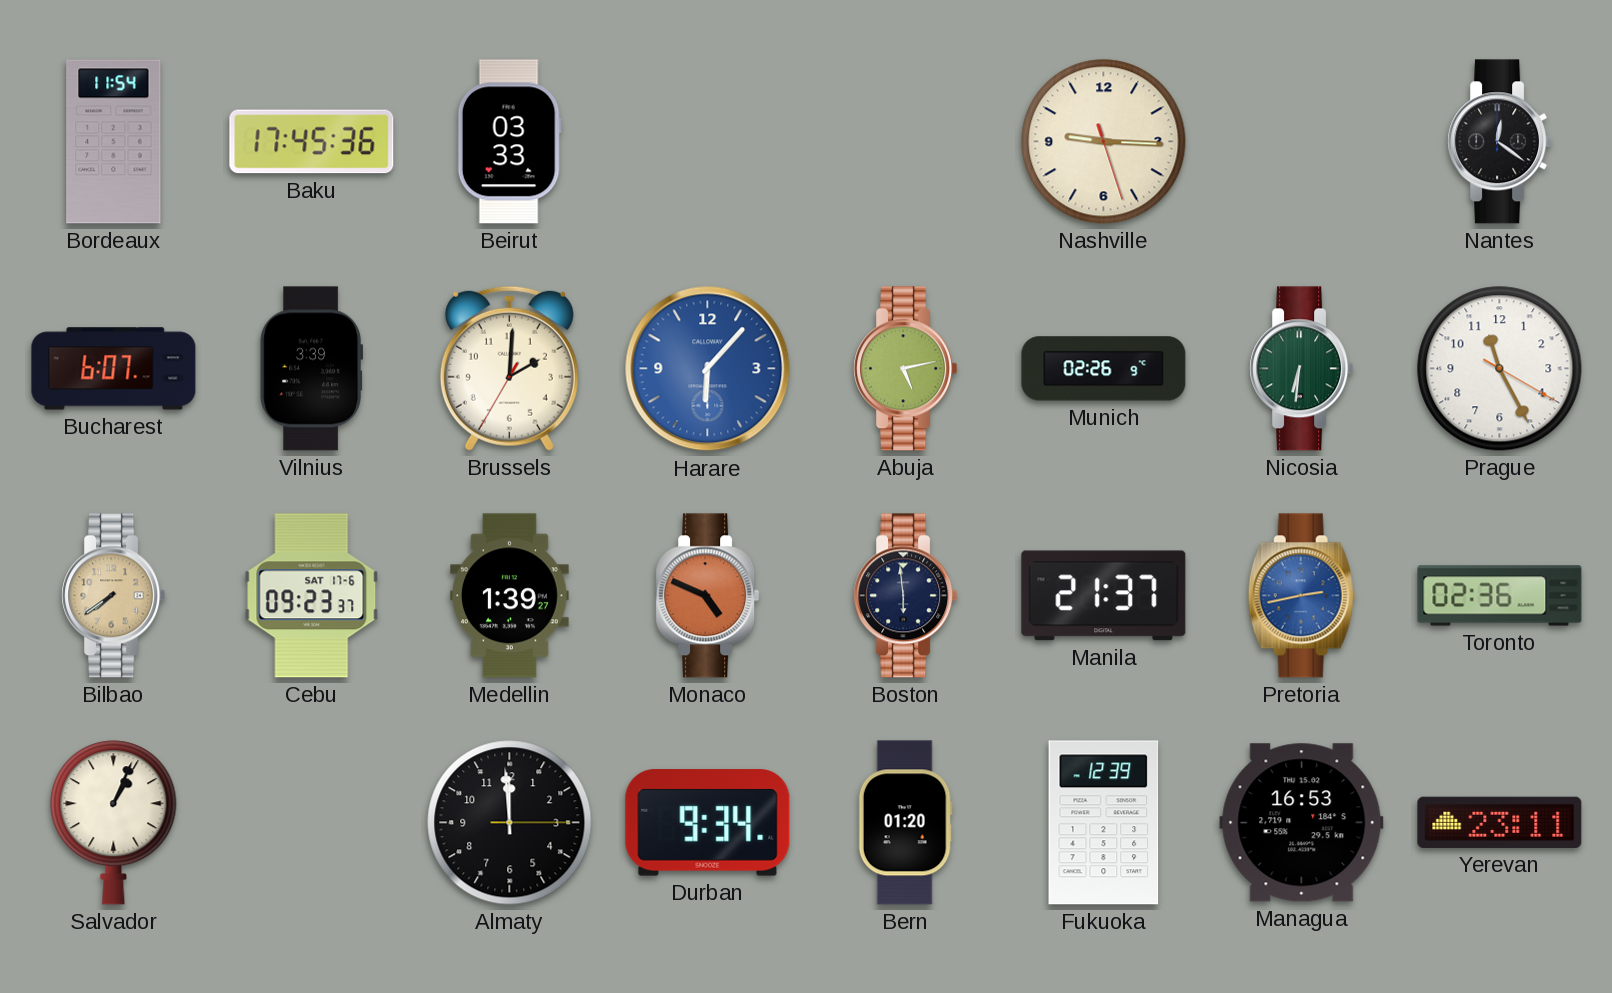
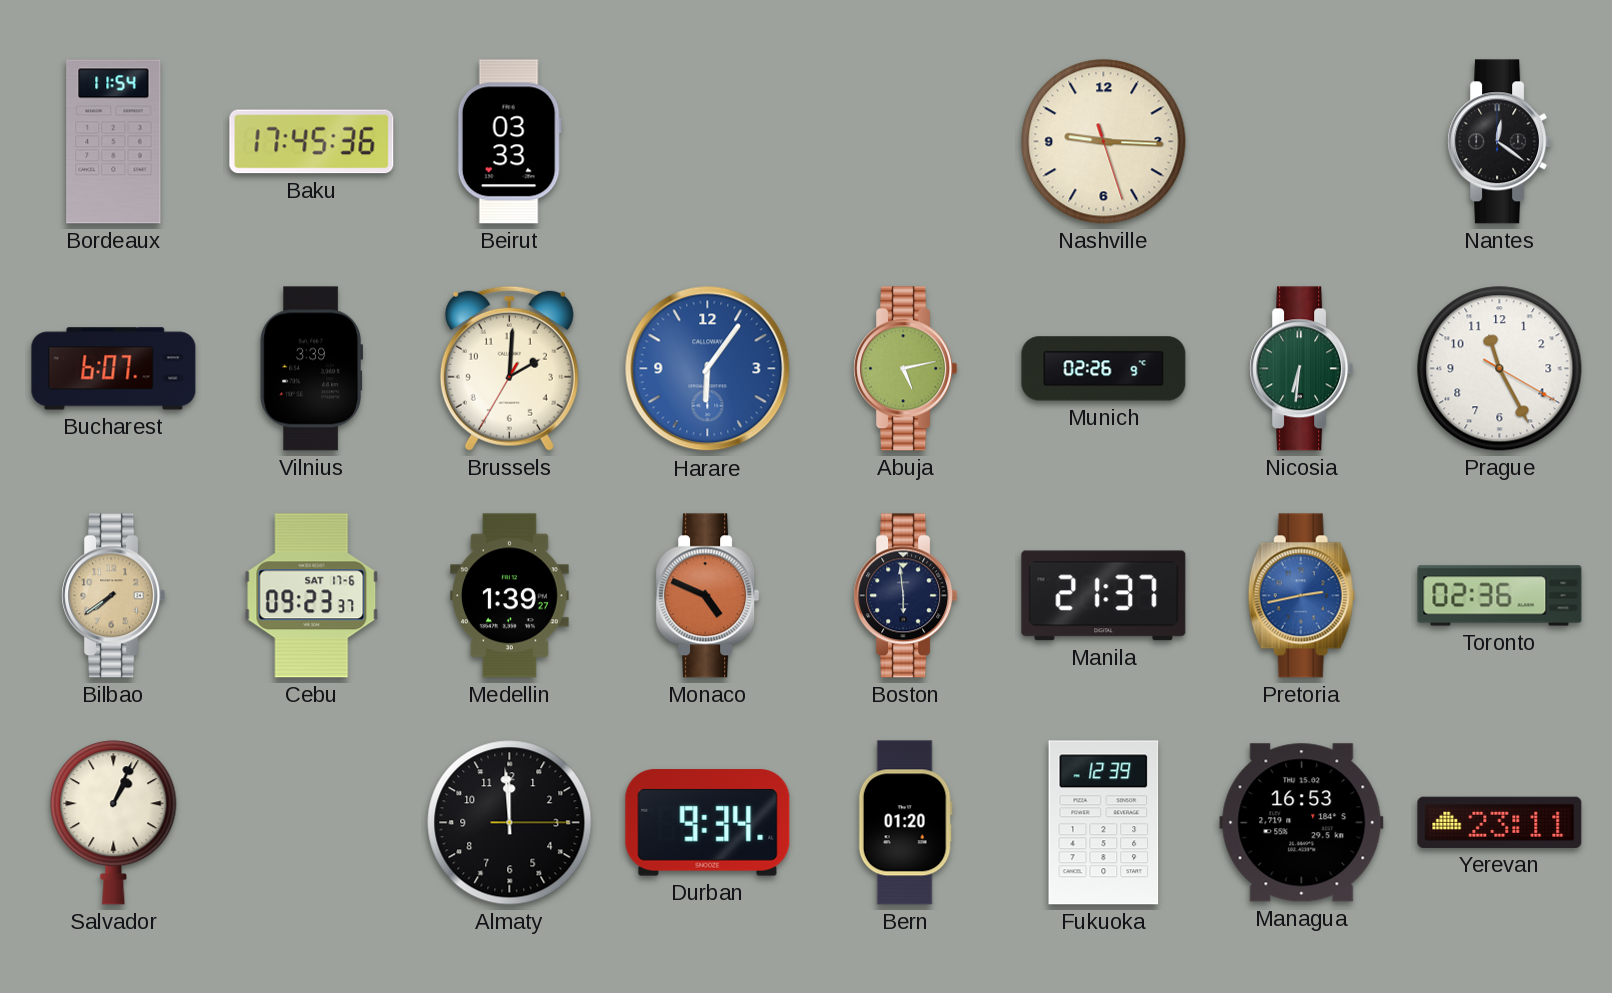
Harare: 6:07 -> 6:06 (708, 369)
